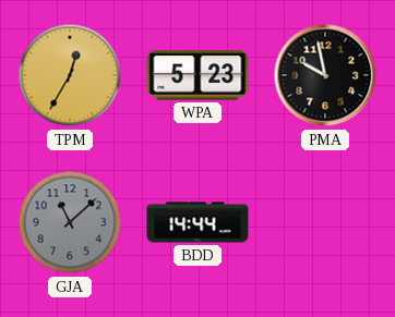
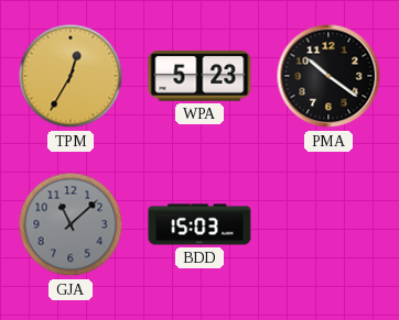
PMA: 9:58 -> 10:21 (328, 76)
BDD: 14:44 -> 15:03 (199, 224)
